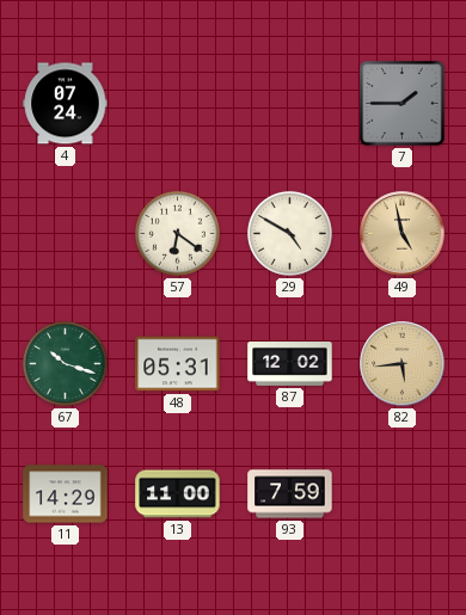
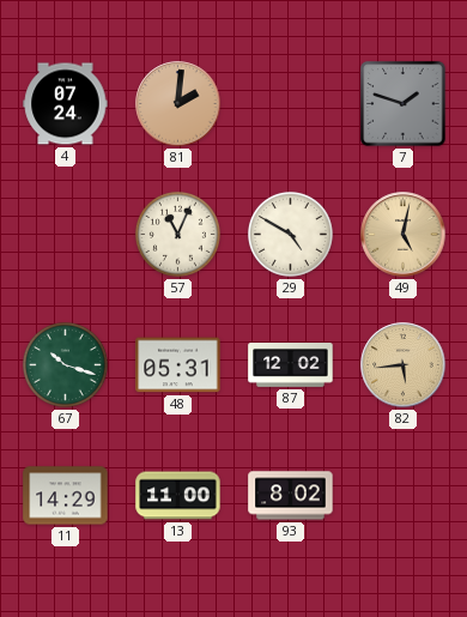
81: none -> 2:01 (178, 104)
7: 1:45 -> 1:48 (404, 104)
57: 6:21 -> 11:04 (177, 234)
49: 4:58 -> 5:02 (404, 235)
93: 7:59 -> 8:02 (291, 496)
